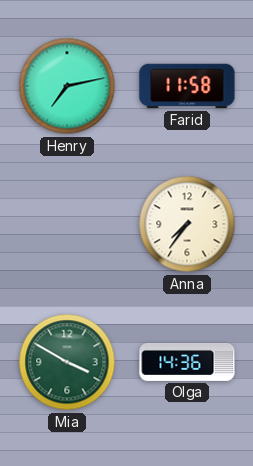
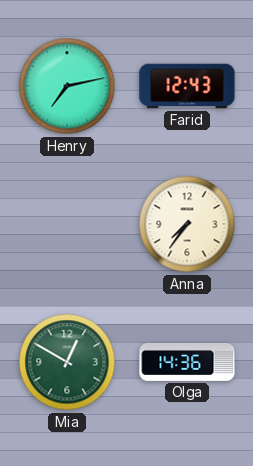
Farid: 11:58 -> 12:43 (187, 86)
Mia: 3:50 -> 12:50 (67, 362)
